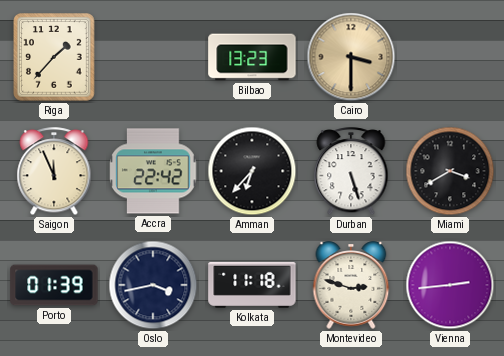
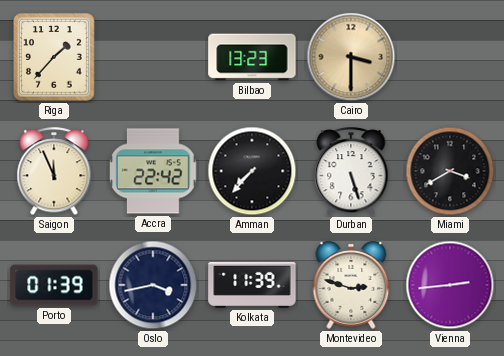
Amman: 6:37 -> 7:37 (252, 171)
Kolkata: 11:18 -> 11:39 (252, 285)
